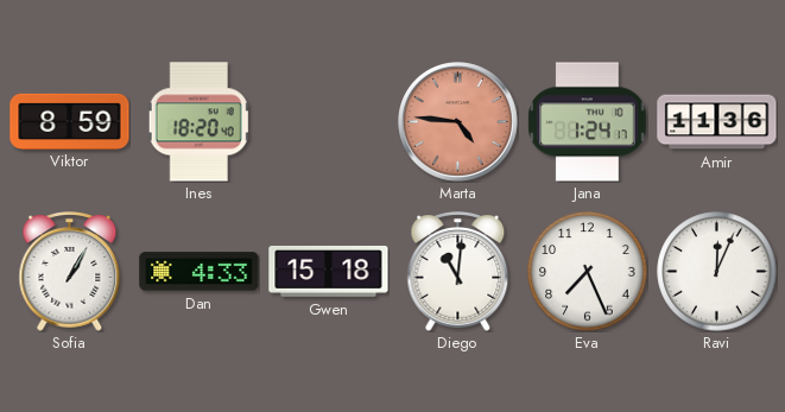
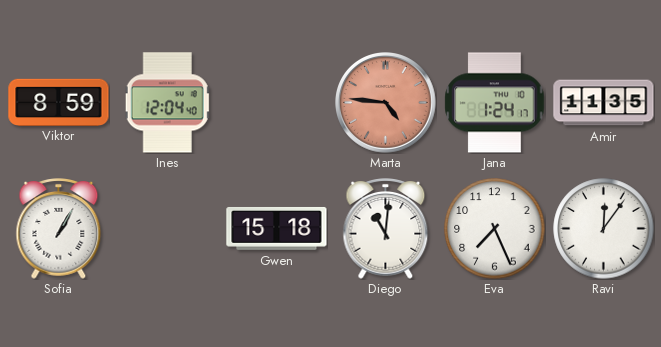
Ines: 18:20 -> 12:04 (168, 103)
Amir: 11:36 -> 11:35 (604, 103)
Dan: 4:33 -> none (200, 272)
Ravi: 12:04 -> 12:06 (604, 229)
